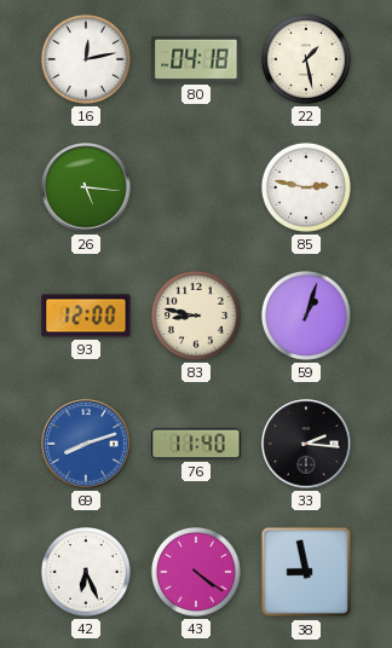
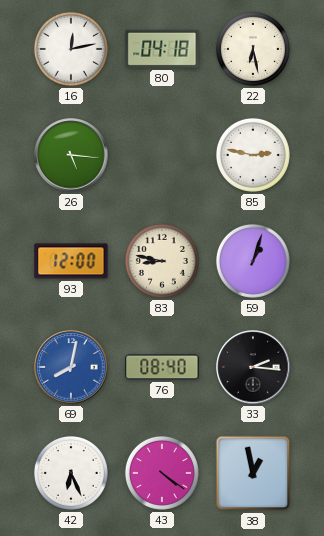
22: 1:28 -> 6:28 (253, 49)
69: 8:12 -> 8:02 (71, 367)
76: 11:40 -> 08:40 (162, 367)
38: 8:58 -> 12:58 (253, 473)
